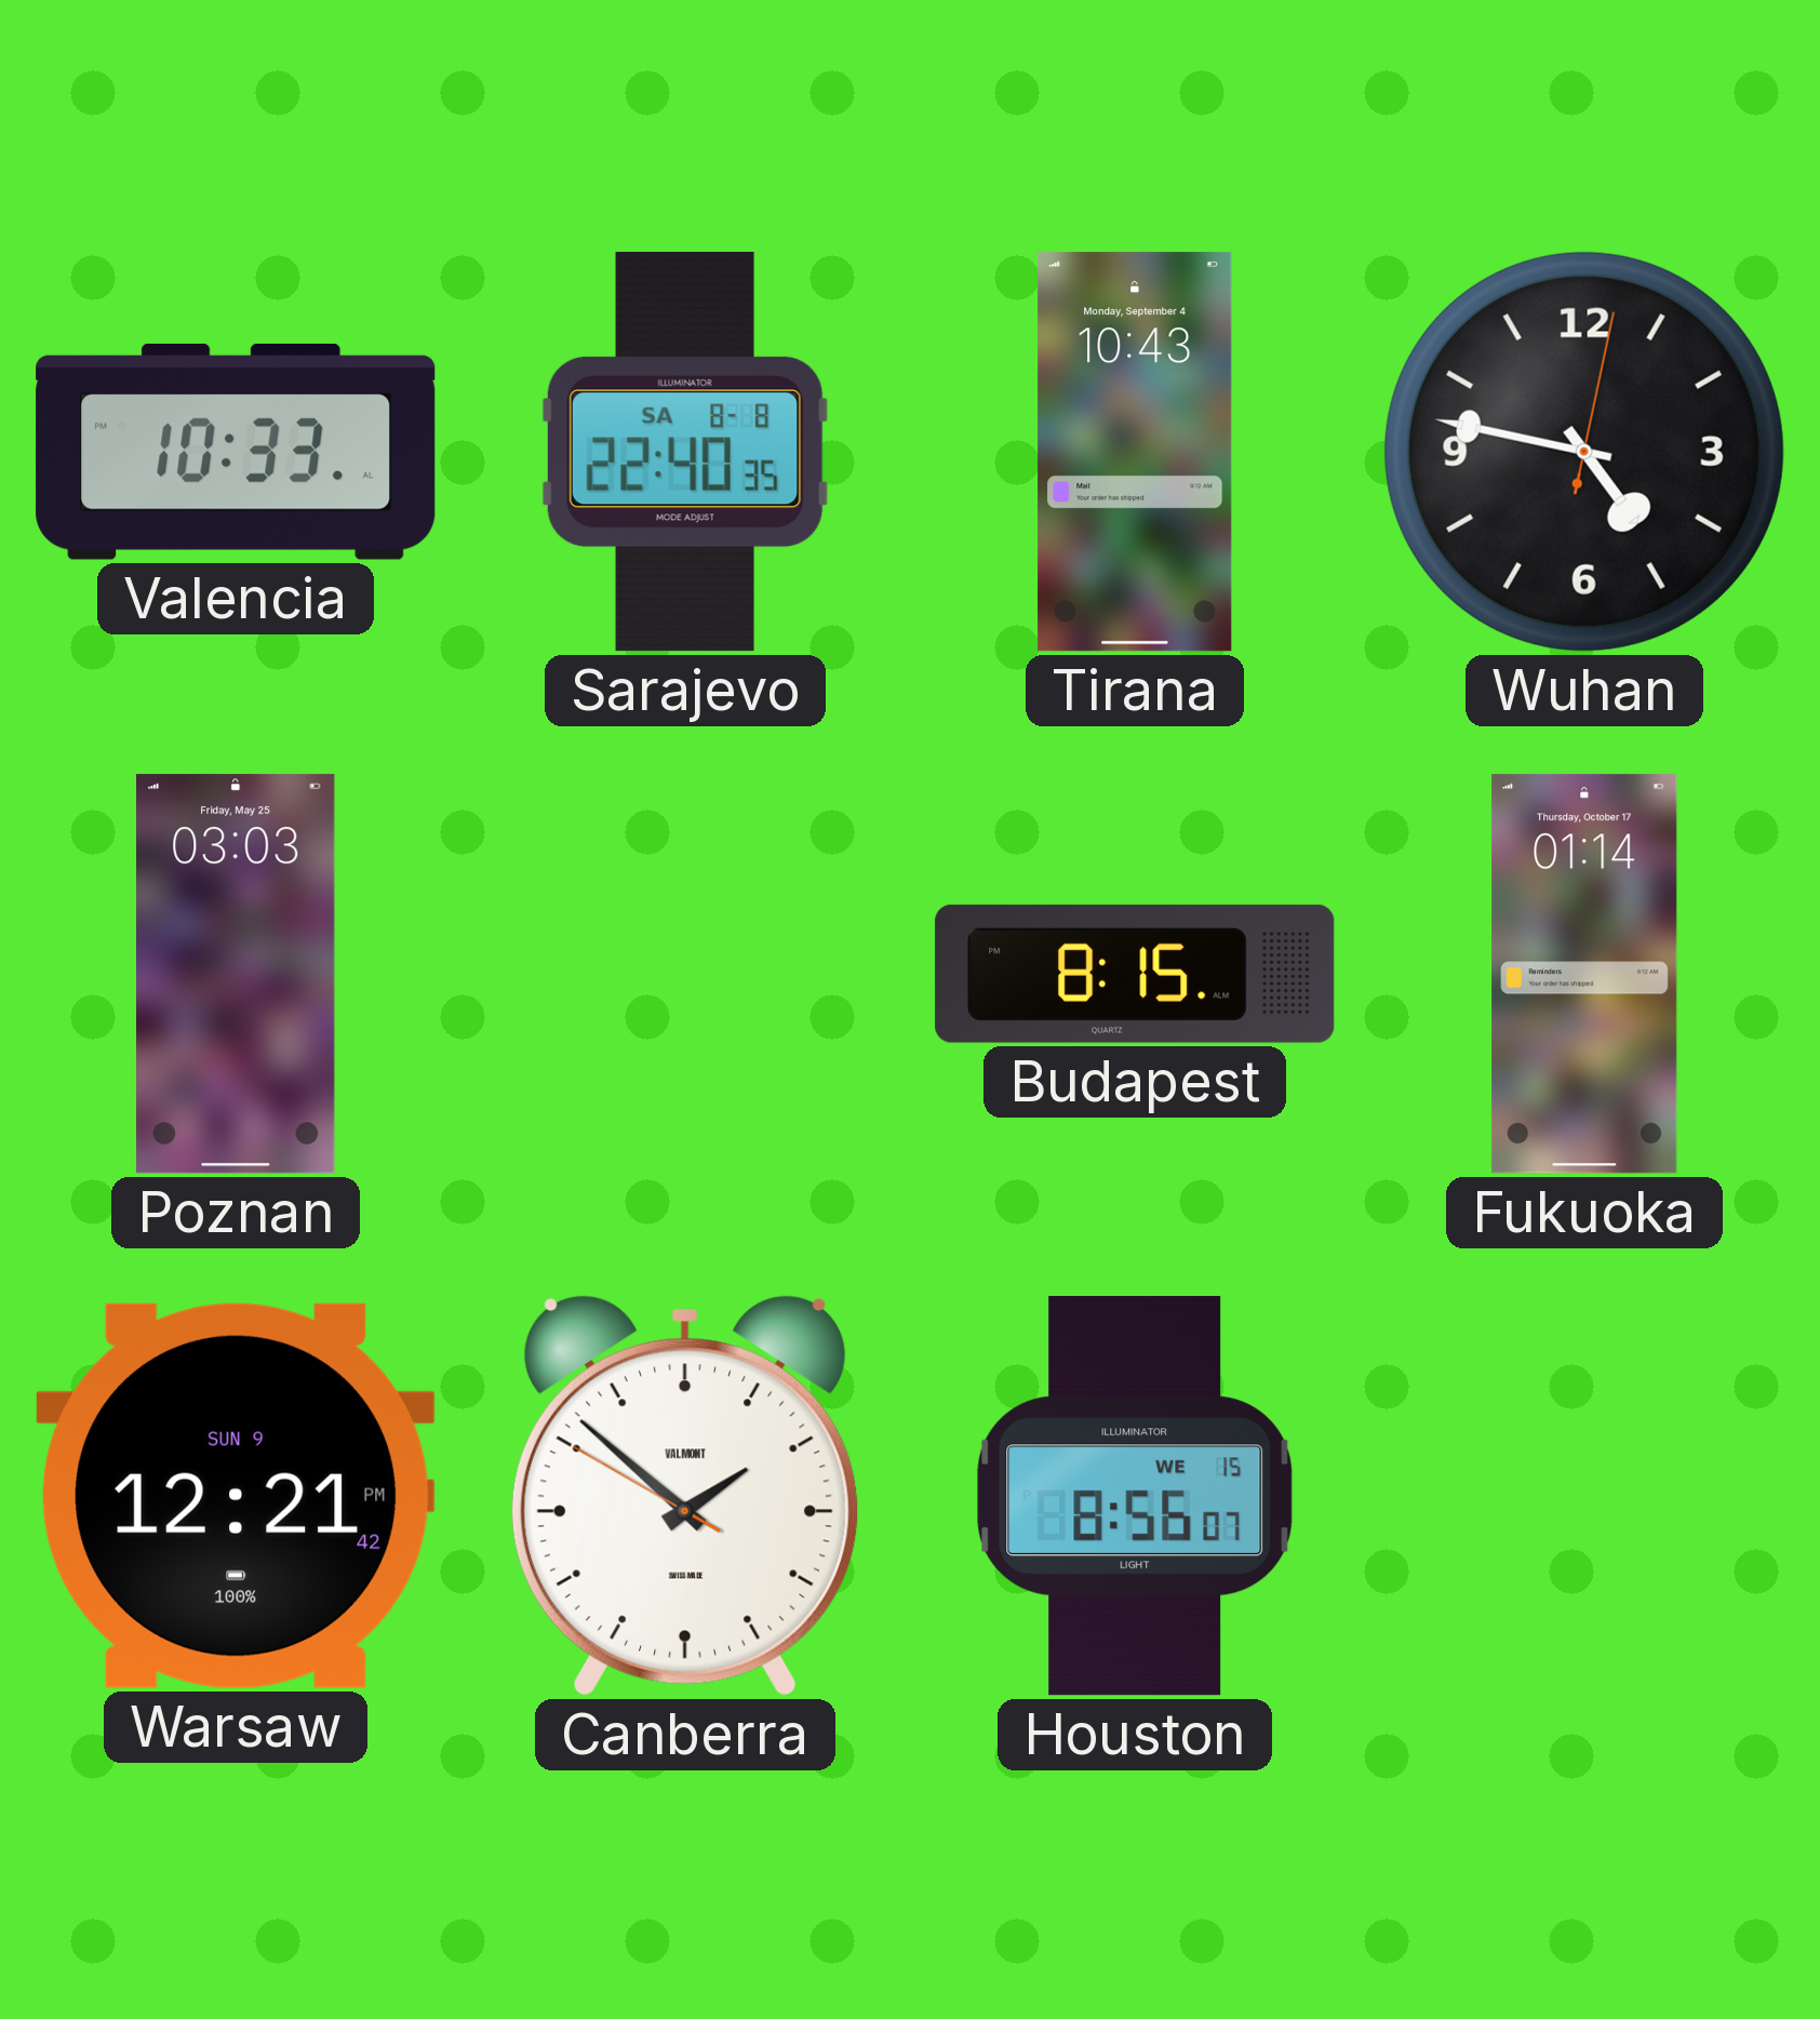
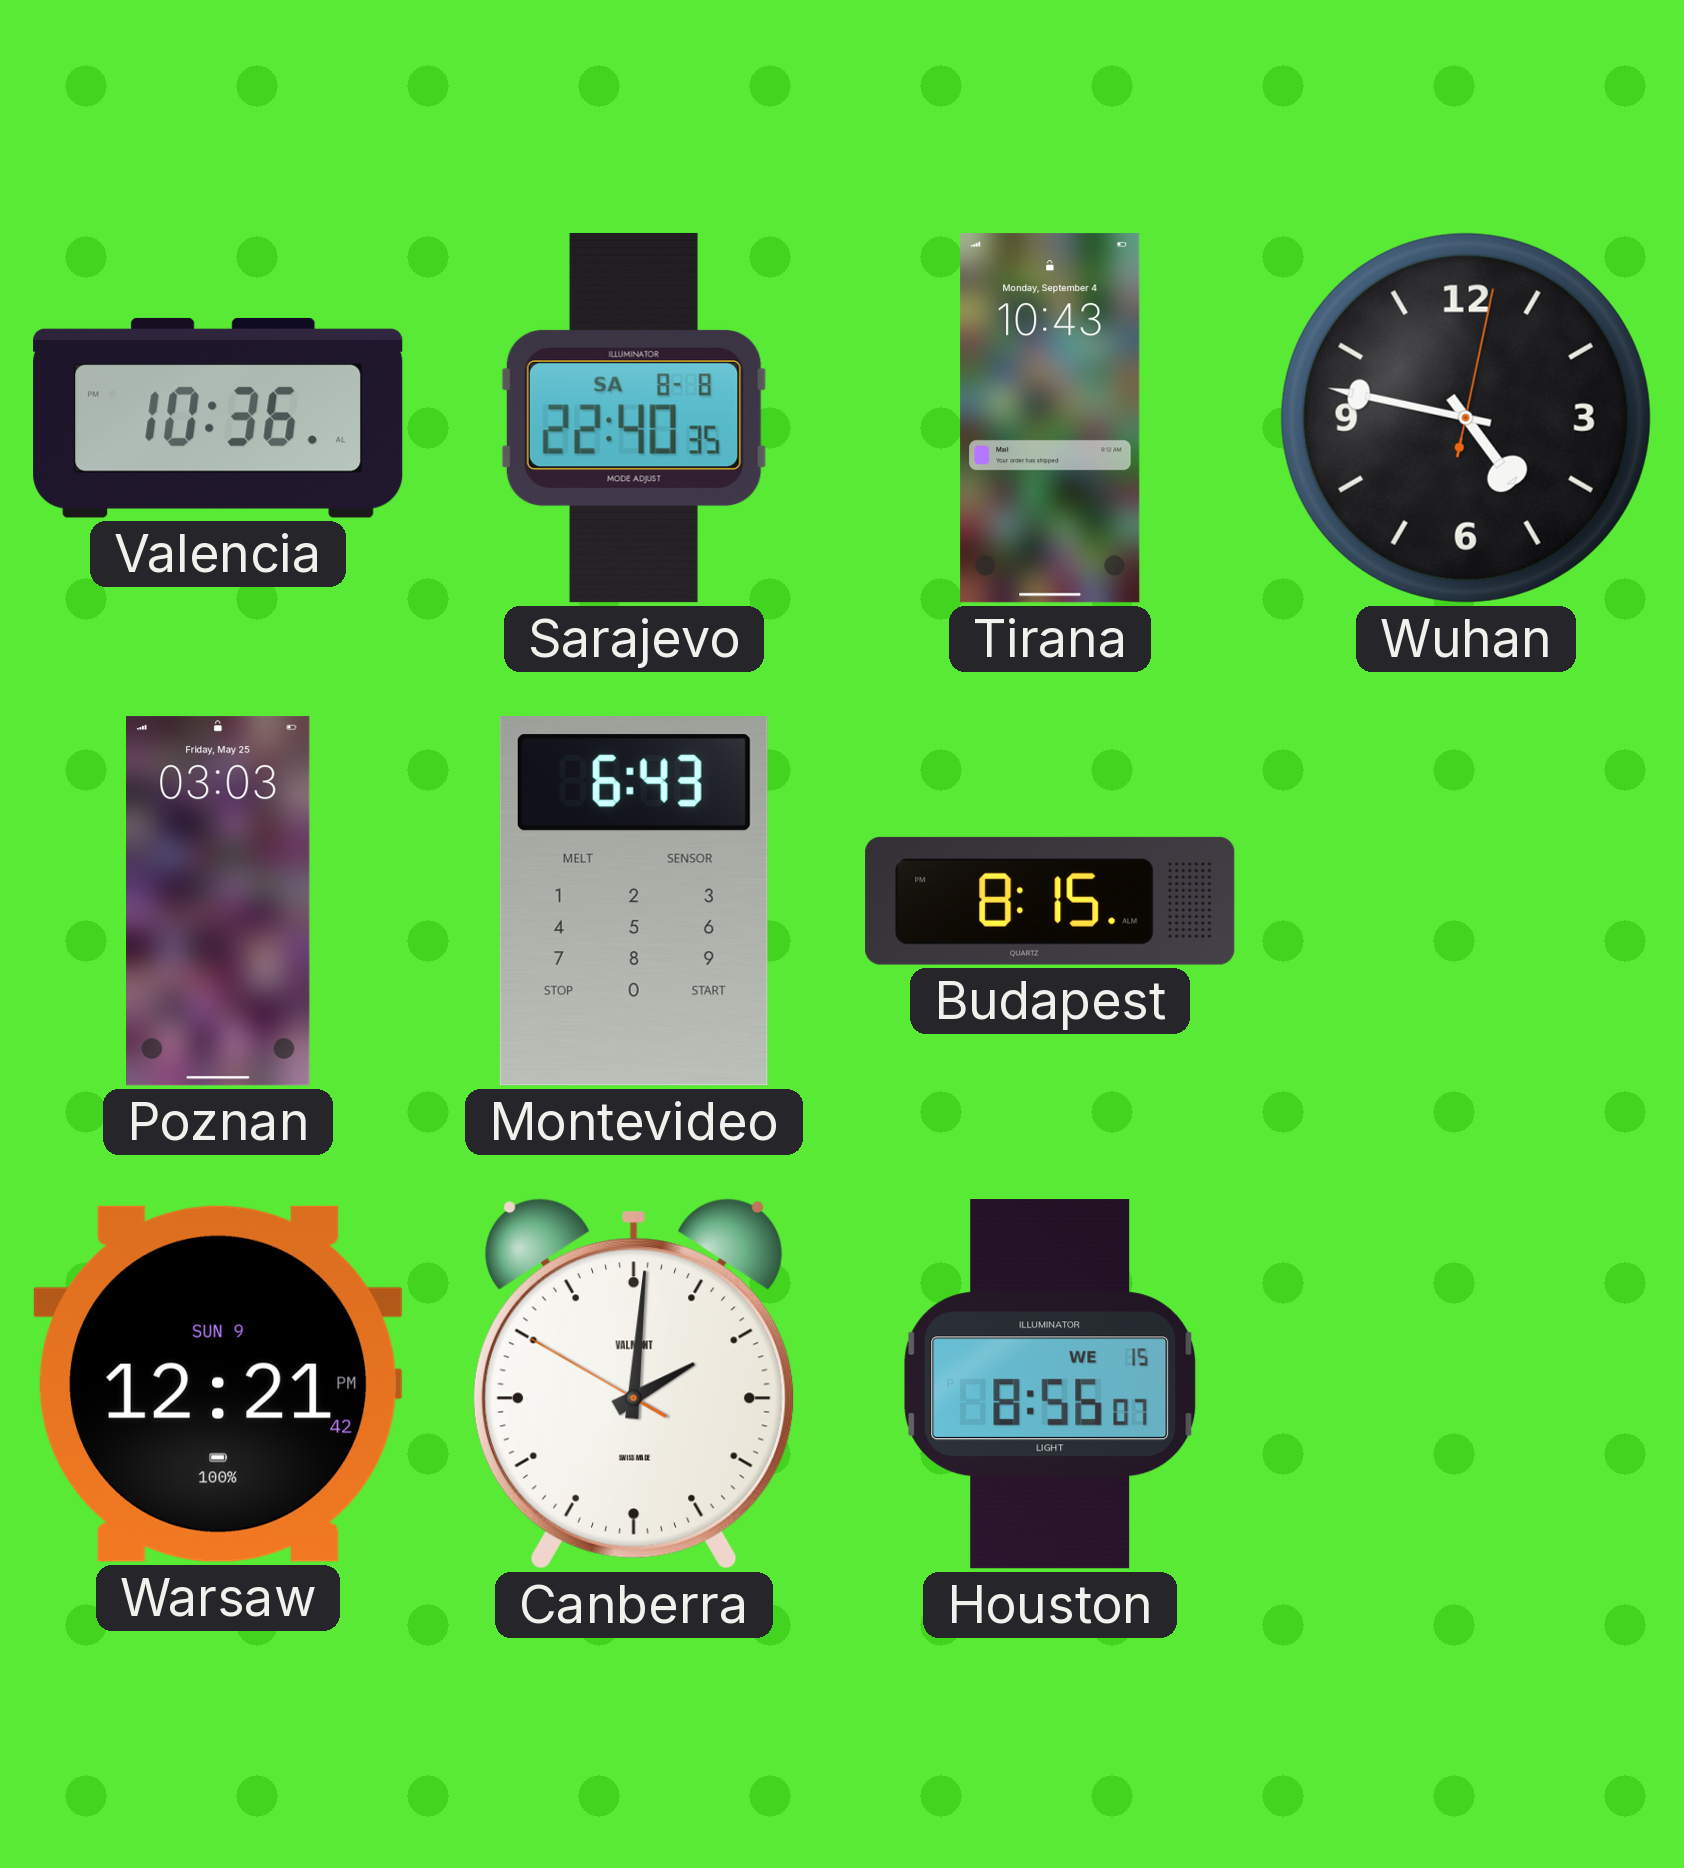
Valencia: 10:33 -> 10:36 (218, 418)
Montevideo: none -> 6:43 (634, 901)
Fukuoka: 01:14 -> none (1584, 974)
Canberra: 1:51 -> 2:00 (634, 1384)
